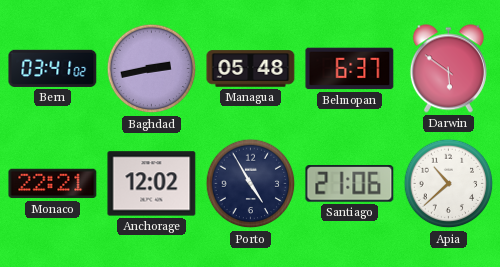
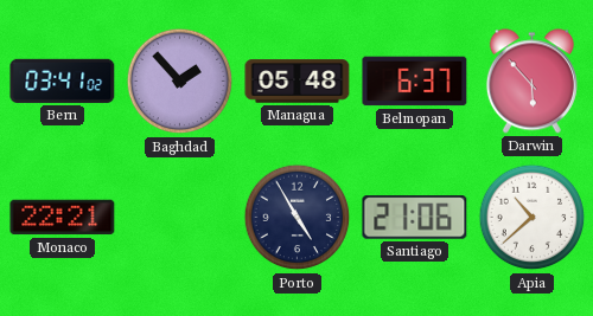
Baghdad: 2:43 -> 1:53 (180, 82)
Darwin: 5:51 -> 5:53 (531, 82)
Anchorage: 12:02 -> none (152, 184)
